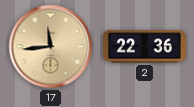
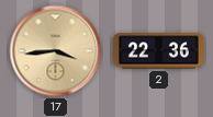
17: 11:44 -> 3:44 (56, 51)
